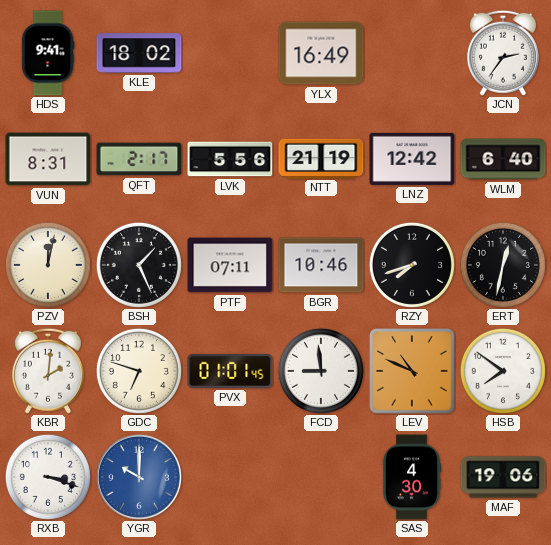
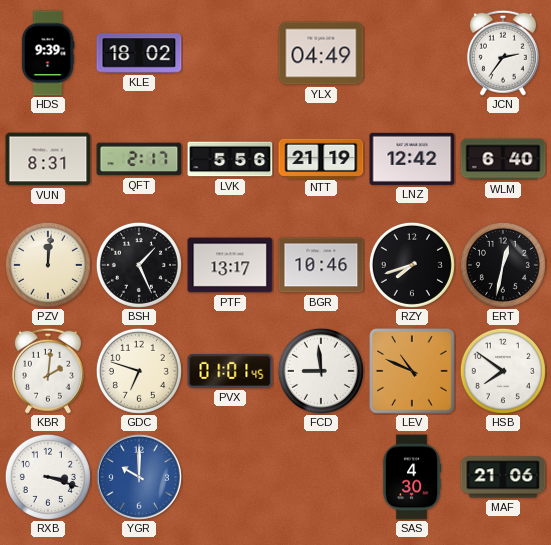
HDS: 9:41 -> 9:39 (48, 53)
YLX: 16:49 -> 04:49 (321, 53)
PZV: 12:02 -> 12:01 (48, 265)
PTF: 07:11 -> 13:17 (230, 265)
MAF: 19:06 -> 21:06 (503, 477)
